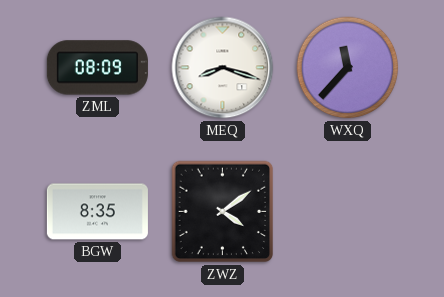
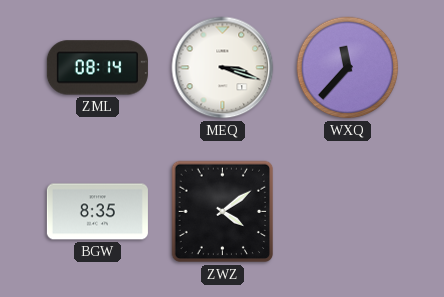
ZML: 08:09 -> 08:14 (97, 68)
MEQ: 8:18 -> 3:18 (223, 68)
